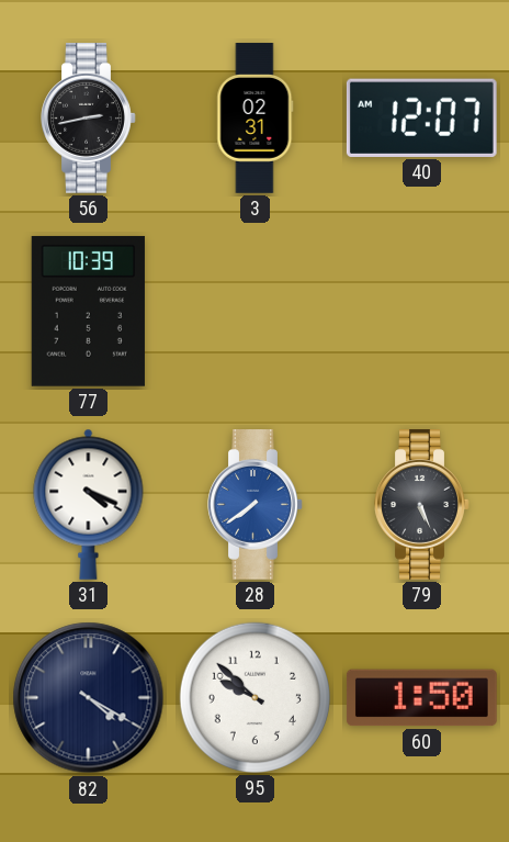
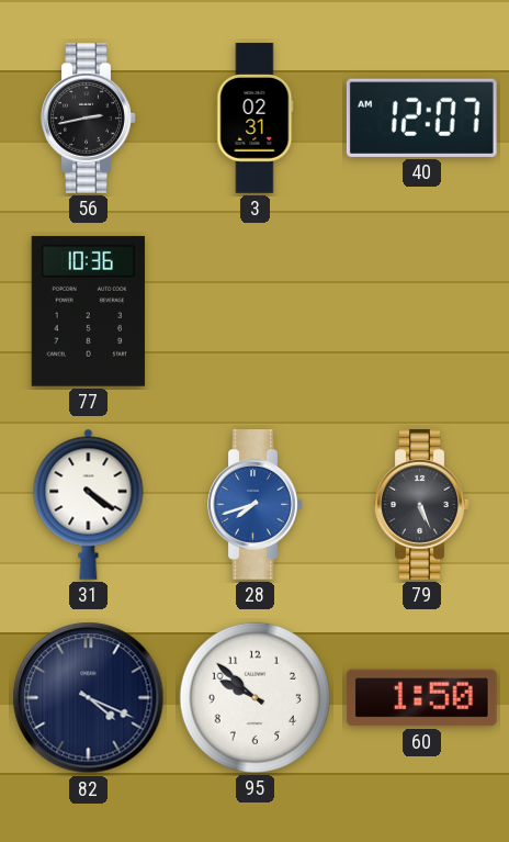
77: 10:39 -> 10:36 (88, 311)
31: 4:19 -> 4:21 (89, 504)
28: 7:39 -> 7:42 (256, 505)
82: 4:20 -> 4:19 (89, 698)
